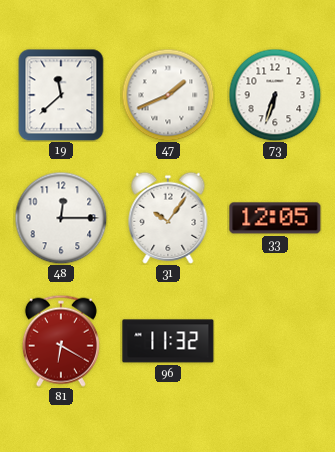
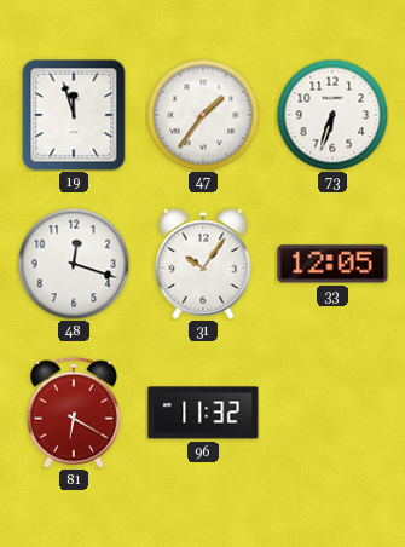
19: 11:38 -> 11:57 (74, 115)
47: 1:41 -> 1:36 (203, 115)
48: 12:15 -> 12:18 (74, 264)
